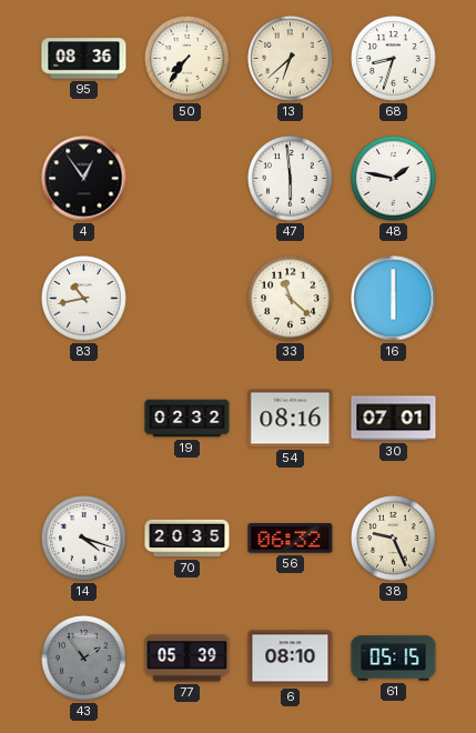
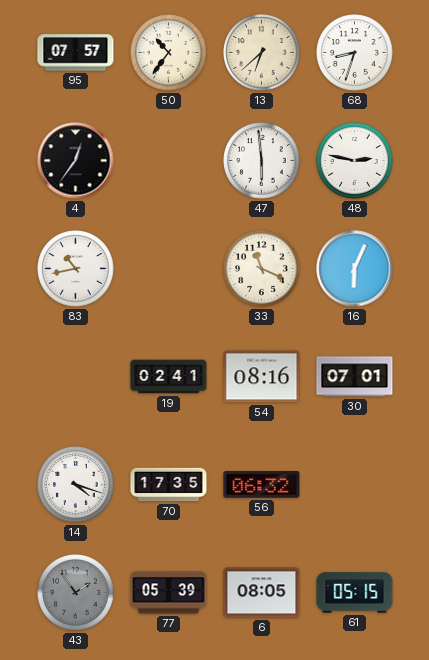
95: 08:36 -> 07:57 (76, 53)
50: 7:36 -> 10:36 (169, 53)
4: 12:54 -> 12:36 (76, 161)
48: 1:47 -> 2:47 (355, 161)
33: 11:22 -> 11:19 (262, 269)
16: 6:00 -> 6:04 (355, 269)
19: 02:32 -> 02:41 (169, 377)
70: 20:35 -> 17:35 (169, 485)
38: 9:26 -> none (394, 539)
6: 08:10 -> 08:05 (262, 593)
